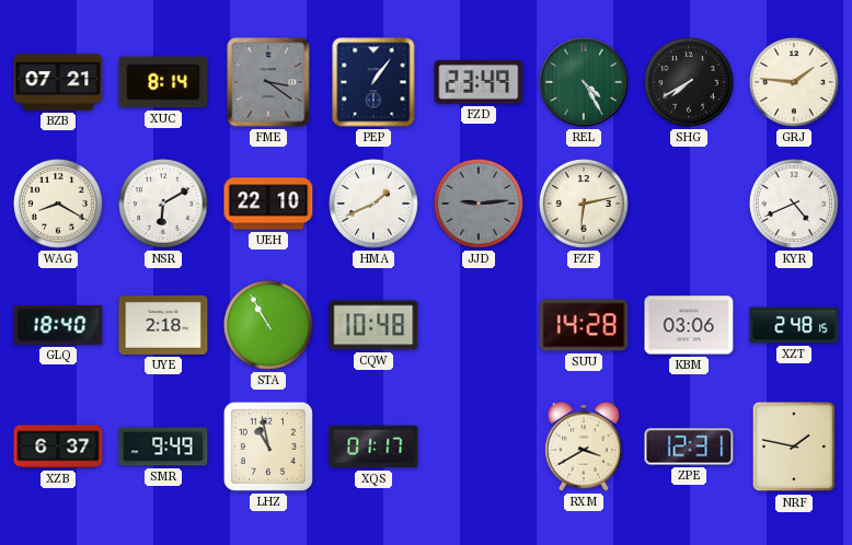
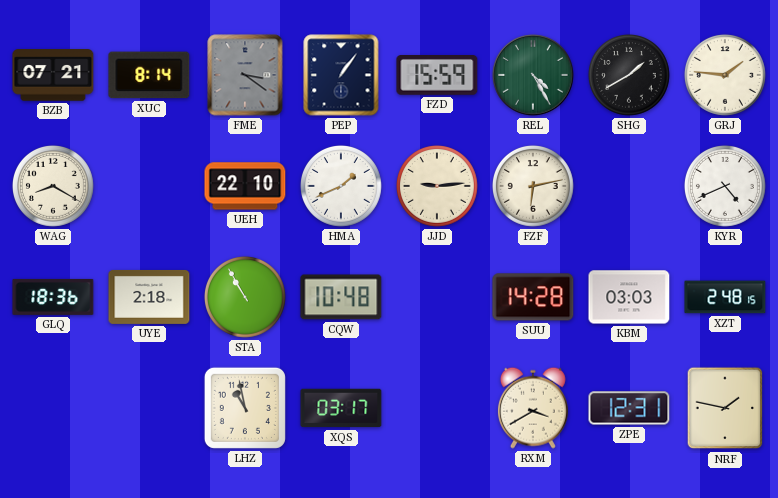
FZD: 23:49 -> 15:59 (437, 76)
SHG: 7:40 -> 1:40 (629, 75)
NSR: 6:10 -> none (163, 204)
JJD dial: grey -> cream (437, 186)
GLQ: 18:40 -> 18:36 (53, 297)
KBM: 03:06 -> 03:03 (629, 297)
XZB: 6:37 -> none (58, 447)
SMR: 9:49 -> none (163, 447)
XQS: 01:17 -> 03:17 (341, 408)
